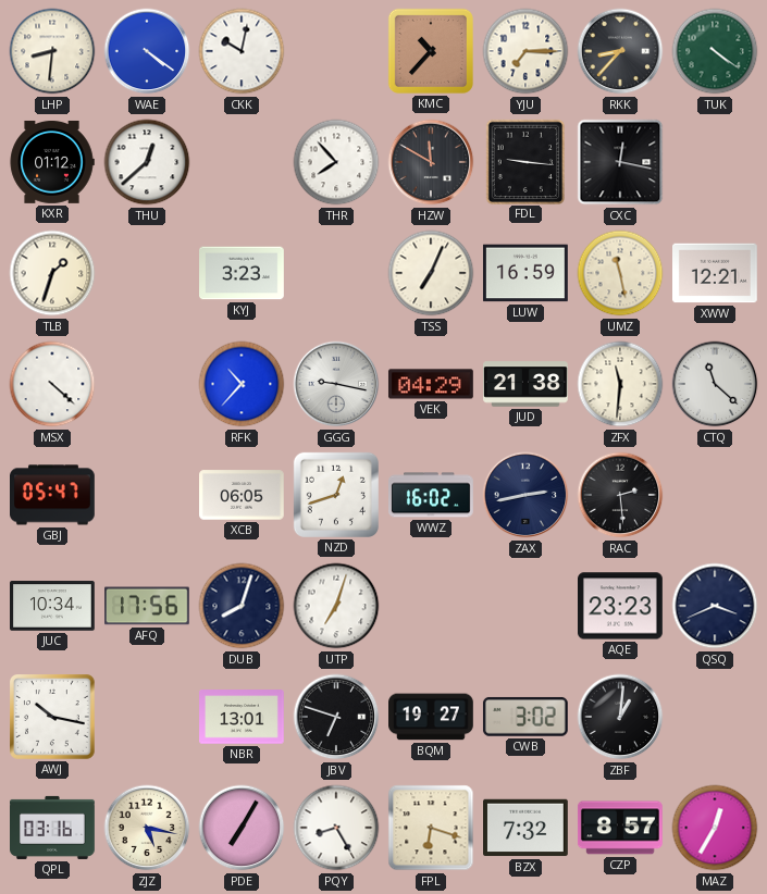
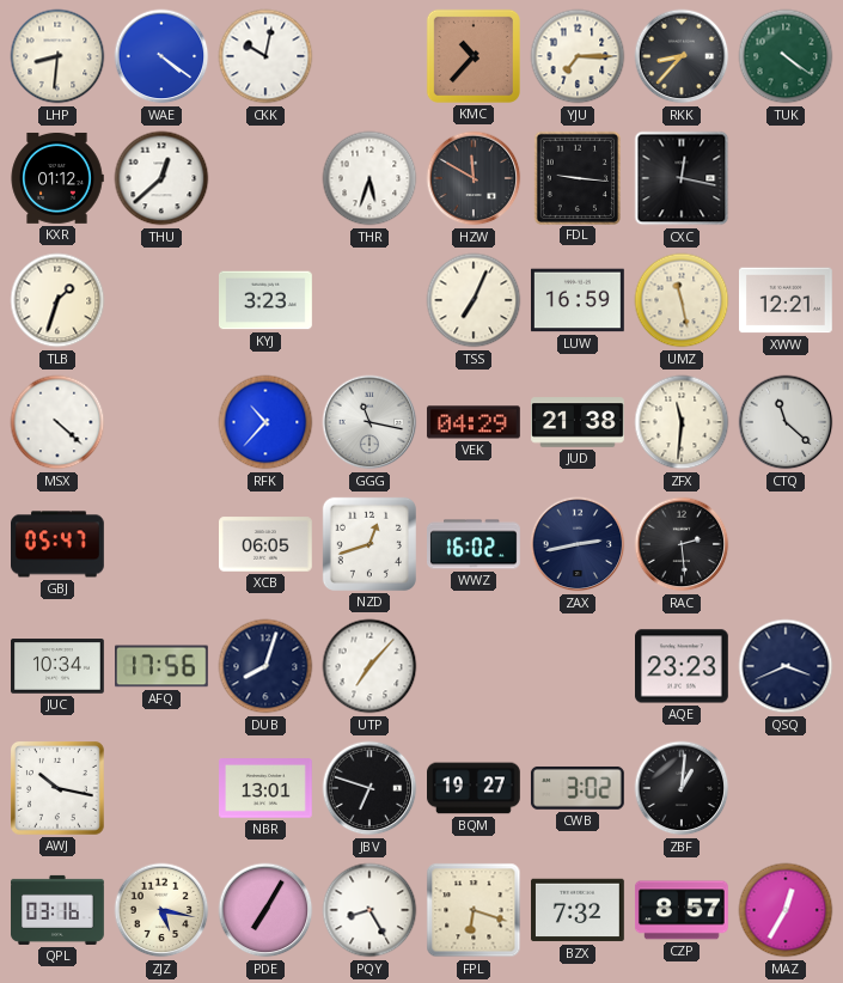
THR: 7:53 -> 5:33 (369, 178)
GGG: 9:17 -> 11:17 (369, 422)
UTP: 7:03 -> 7:07 (369, 666)
